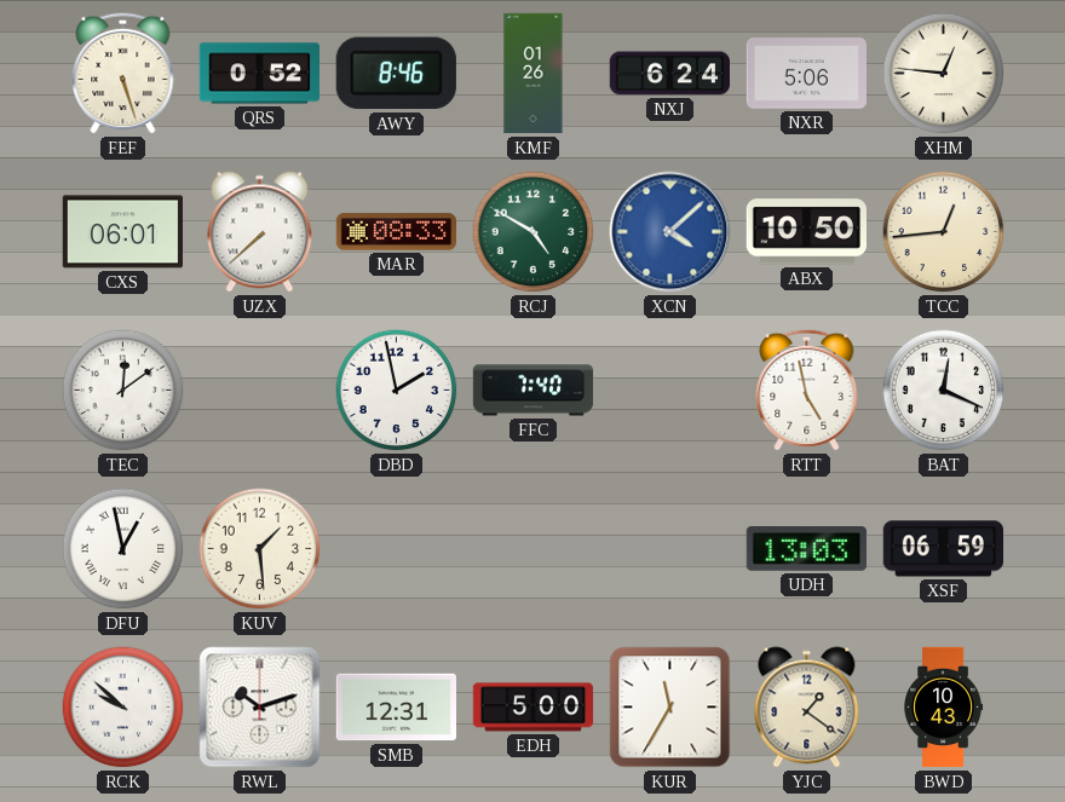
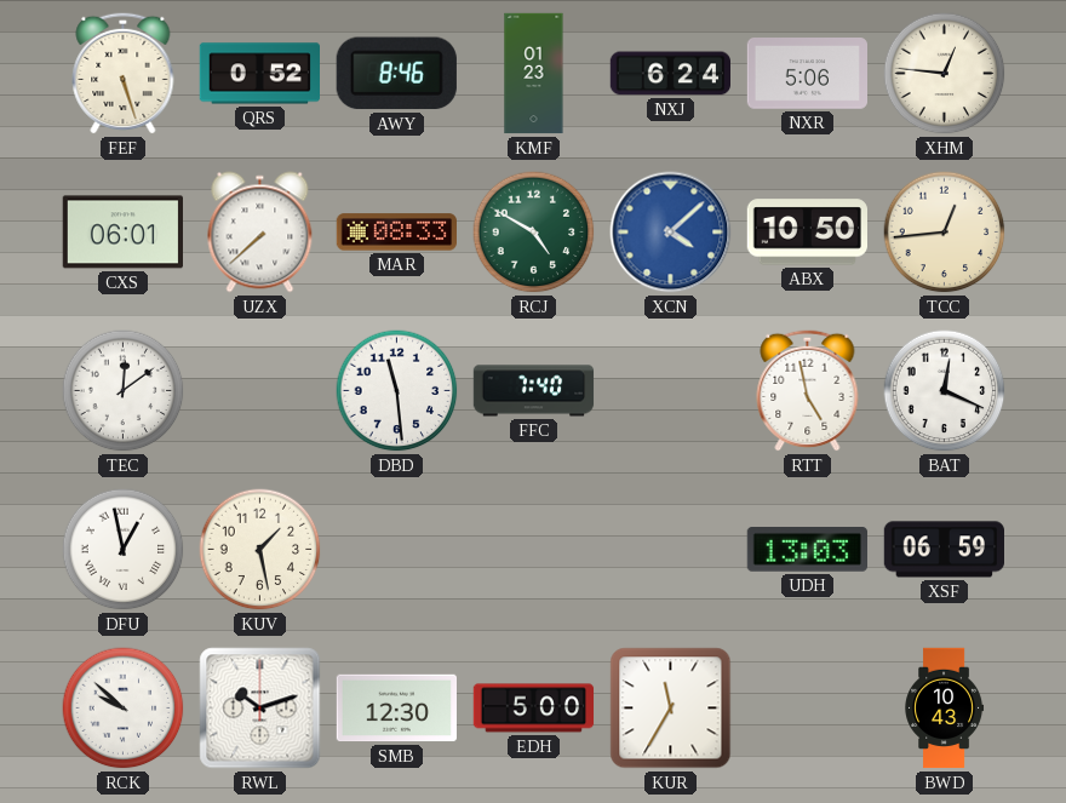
KMF: 01:26 -> 01:23 (534, 74)
DBD: 1:58 -> 11:29 (397, 391)
KUV: 1:29 -> 1:28 (260, 550)
SMB: 12:31 -> 12:30 (396, 709)
YJC: 1:21 -> none (807, 708)
